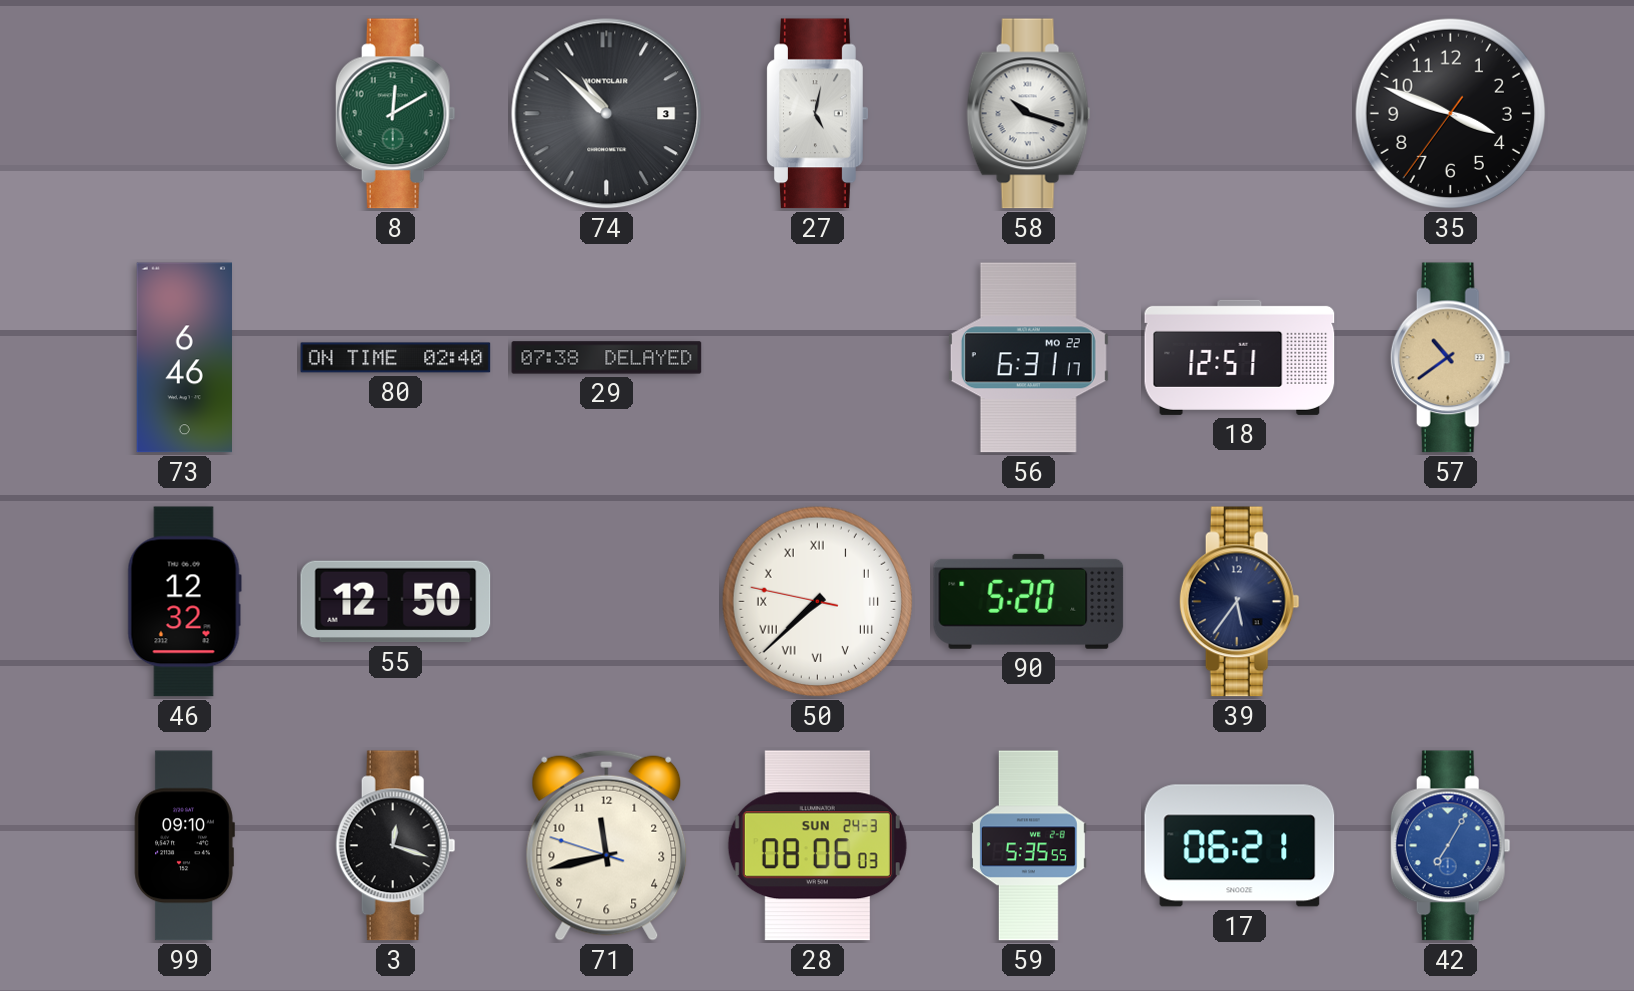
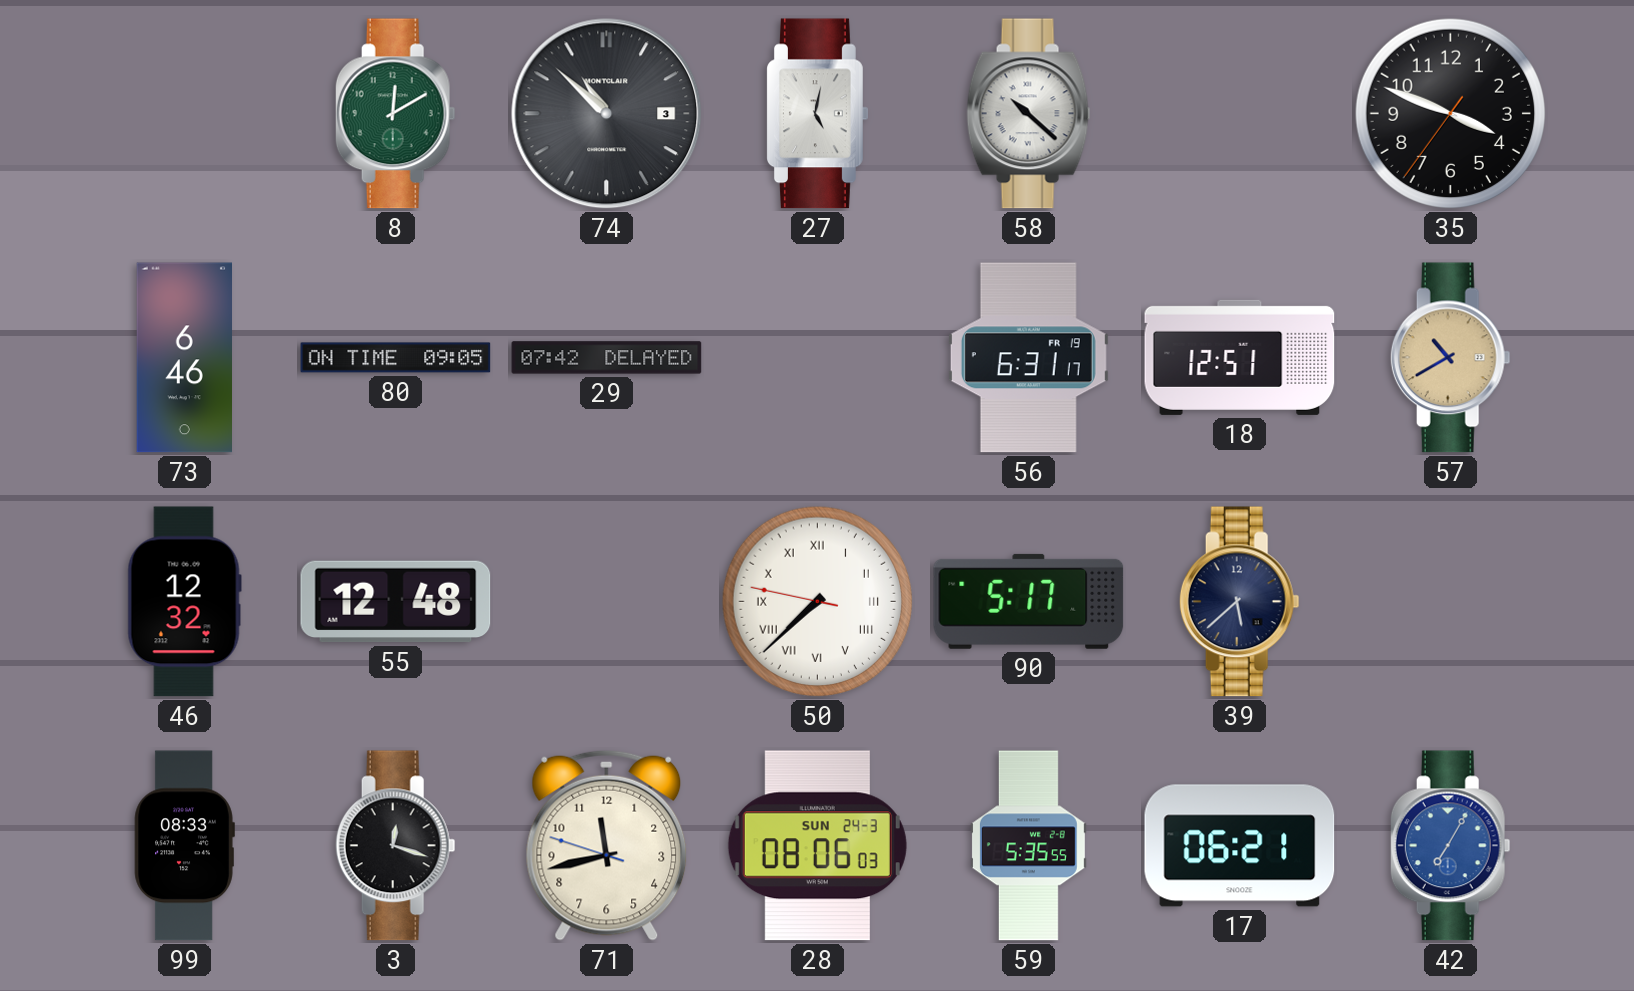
58: 10:18 -> 10:22 (1029, 114)
80: 02:40 -> 09:05 (396, 358)
29: 07:38 -> 07:42 (607, 358)
56 date: MO 22 -> FR 19 (1028, 358)
57: 10:39 -> 10:40 (1450, 358)
55: 12:50 -> 12:48 (396, 602)
90: 5:20 -> 5:17 (1029, 601)
39: 5:36 -> 5:38 (1239, 602)
99: 09:10 -> 08:33 (184, 846)
